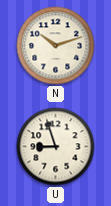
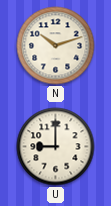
U: 8:57 -> 9:00 (56, 147)
